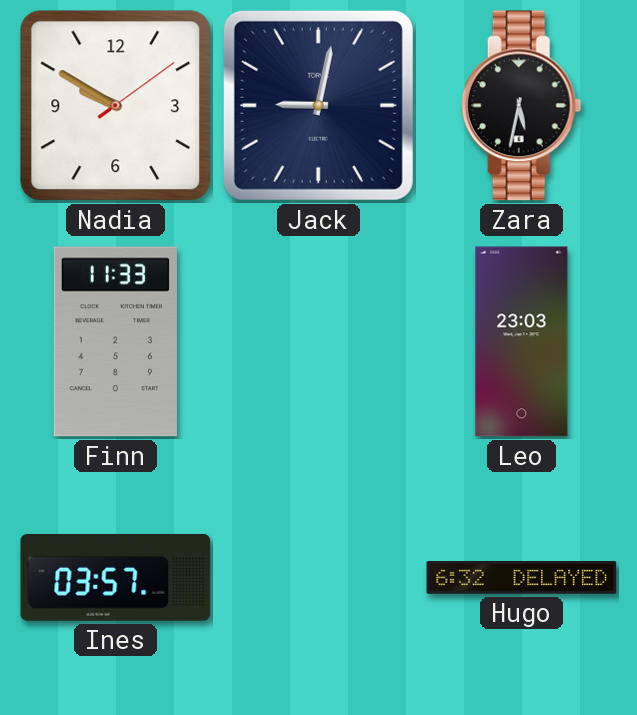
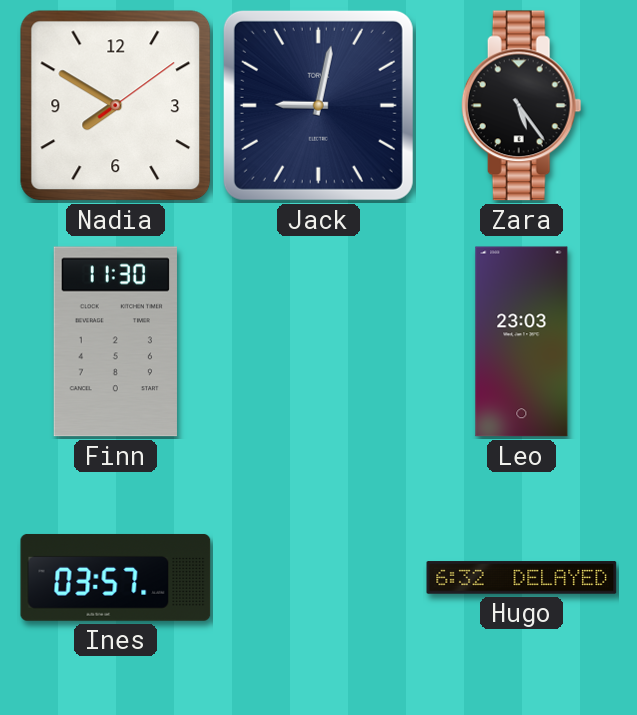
Nadia: 9:50 -> 7:50 (116, 106)
Zara: 5:32 -> 5:24 (521, 106)
Finn: 11:33 -> 11:30 (115, 342)
